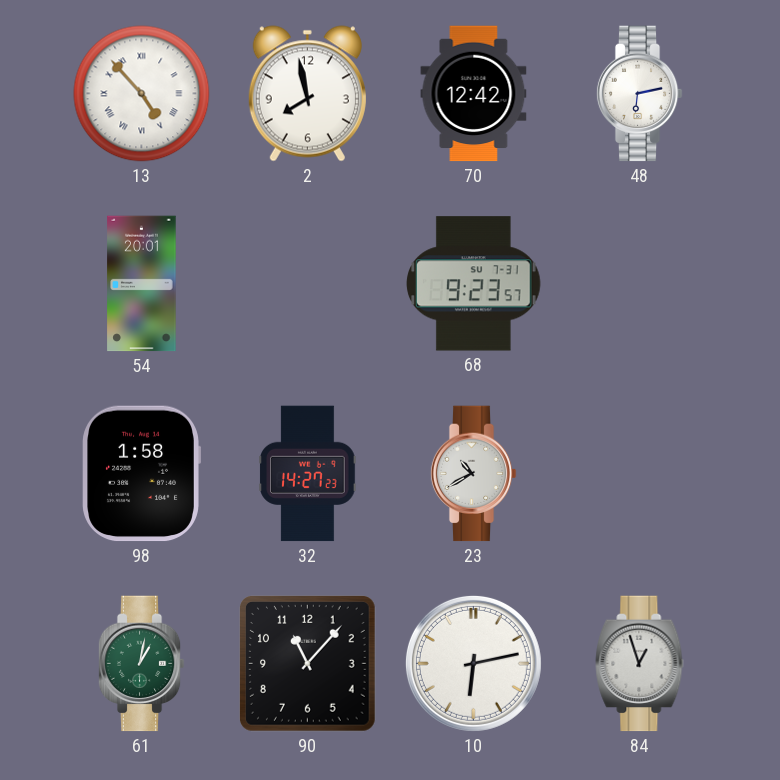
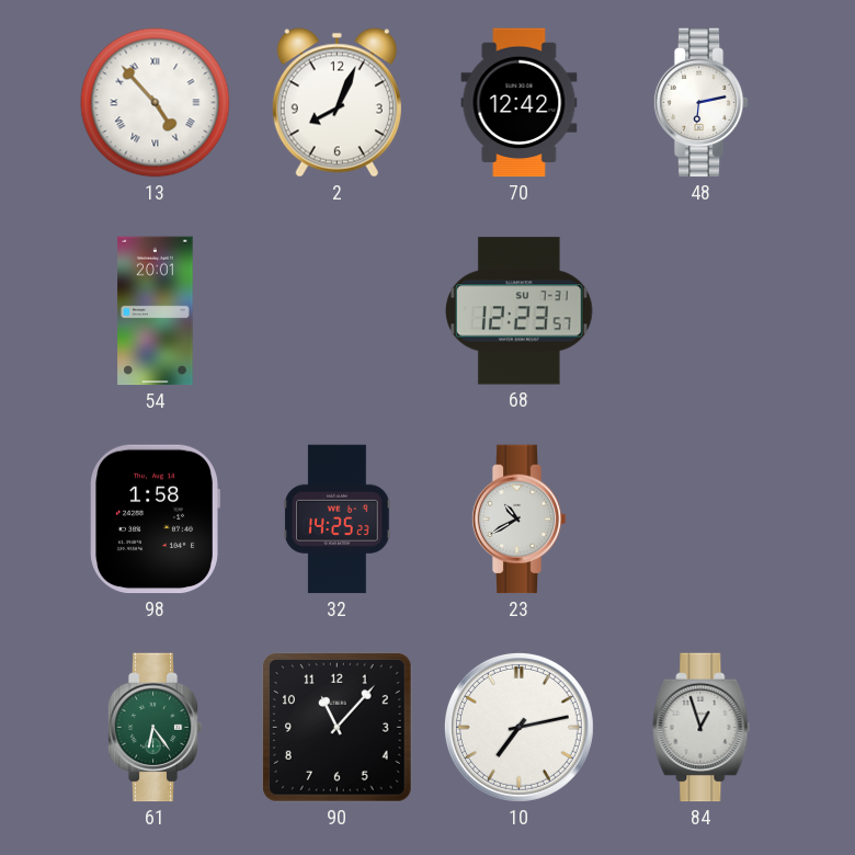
2: 7:58 -> 8:04 (337, 103)
68: 9:23 -> 12:23 (520, 311)
32: 14:27 -> 14:25 (338, 520)
61: 1:02 -> 6:24 (155, 728)
10: 6:13 -> 7:13 (518, 727)
